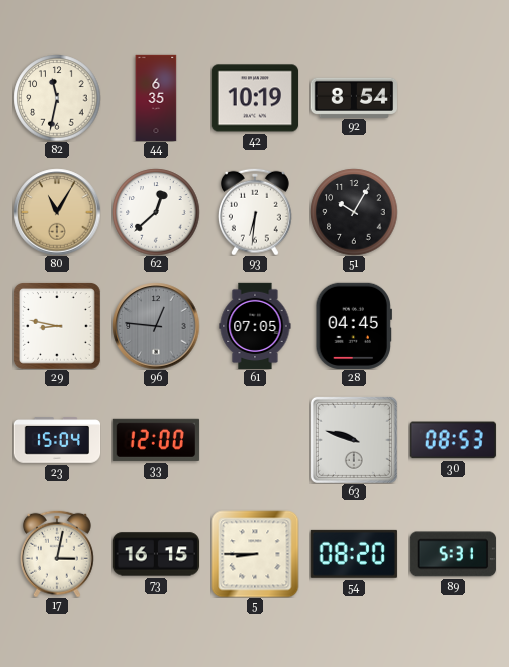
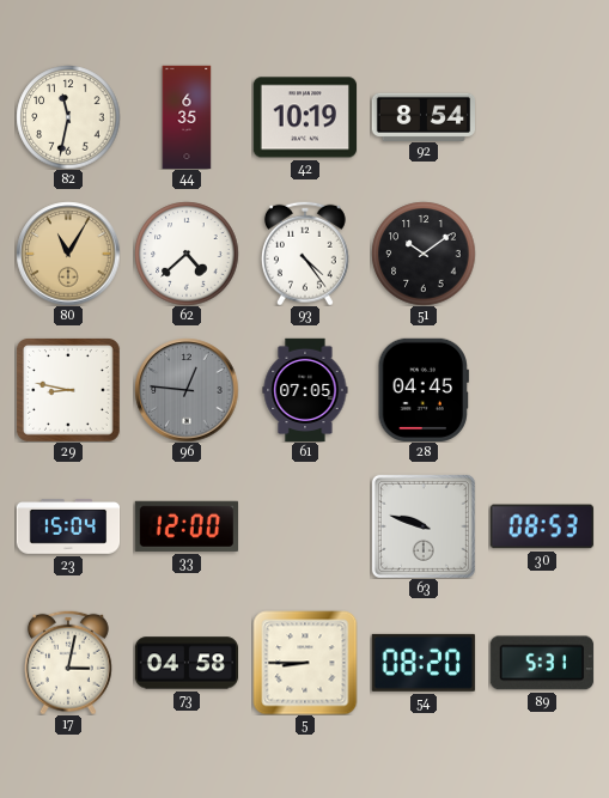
62: 12:38 -> 4:38 (187, 254)
93: 6:31 -> 4:24 (305, 254)
51: 10:05 -> 10:09 (424, 254)
73: 16:15 -> 04:58 (185, 663)
